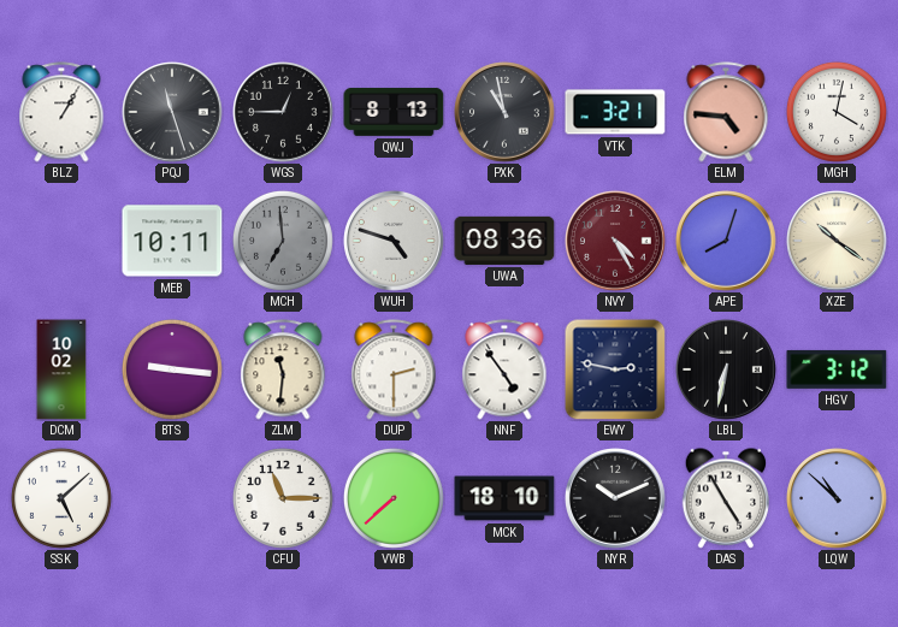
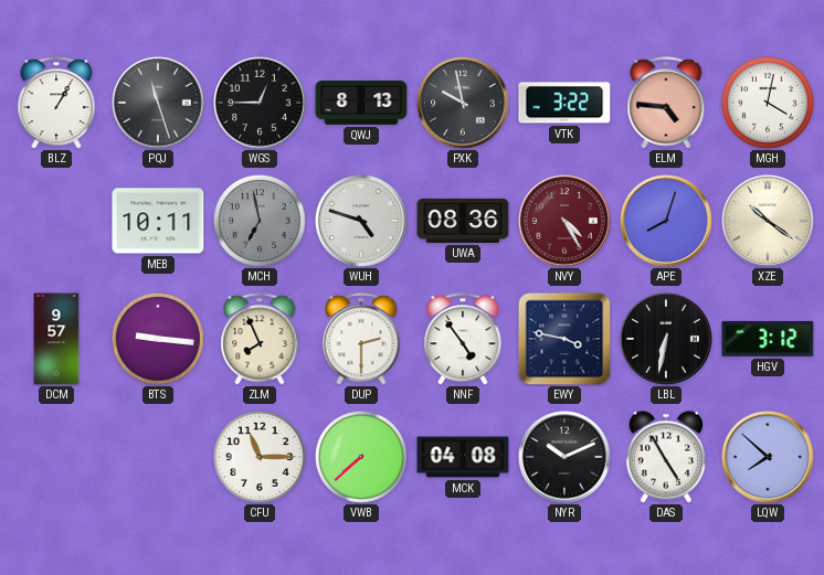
PXK: 10:58 -> 9:58 (463, 103)
VTK: 3:21 -> 3:22 (564, 103)
MCH: 6:59 -> 6:58 (260, 221)
DCM: 10:02 -> 9:57 (56, 339)
ZLM: 11:31 -> 7:56 (260, 339)
EWY: 2:47 -> 3:47 (564, 339)
SSK: 5:08 -> none (61, 498)
MCK: 18:10 -> 04:08 (463, 457)
LQW: 10:52 -> 7:52 (768, 457)
